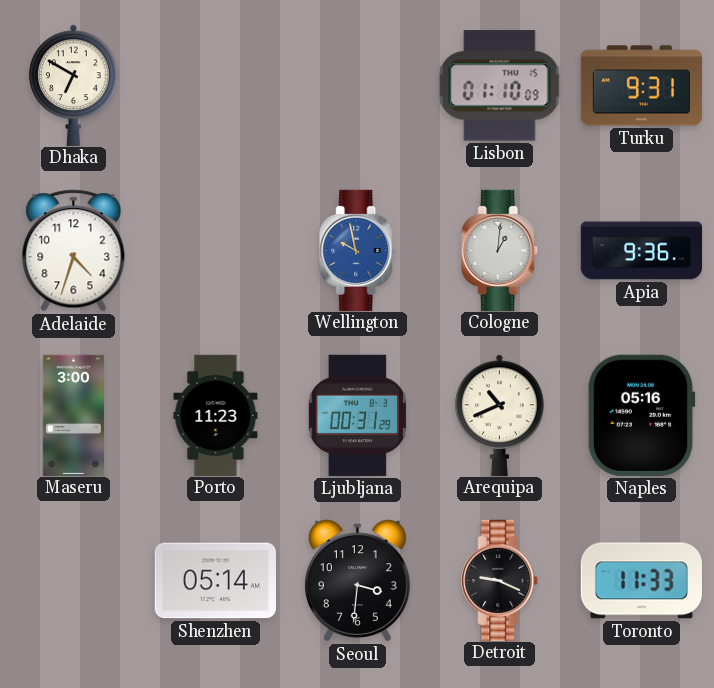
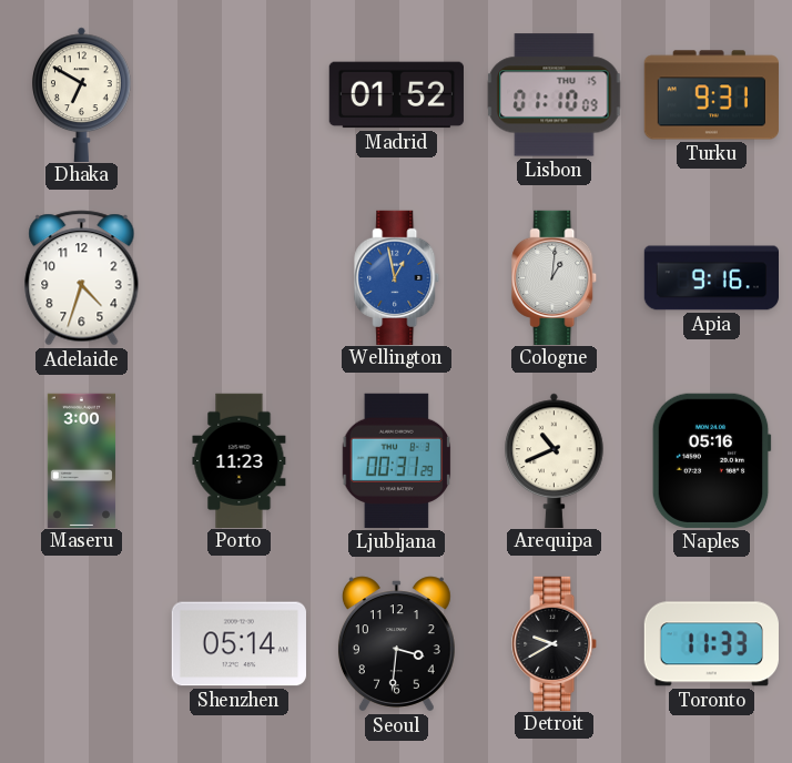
Madrid: none -> 01:52 (396, 95)
Wellington: 9:58 -> 12:58 (397, 277)
Apia: 9:36 -> 9:16 (711, 278)
Detroit: 9:19 -> 9:40 (555, 643)
